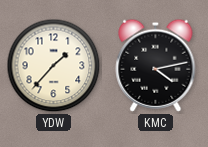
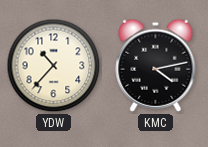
YDW: 1:37 -> 10:37 (54, 66)
